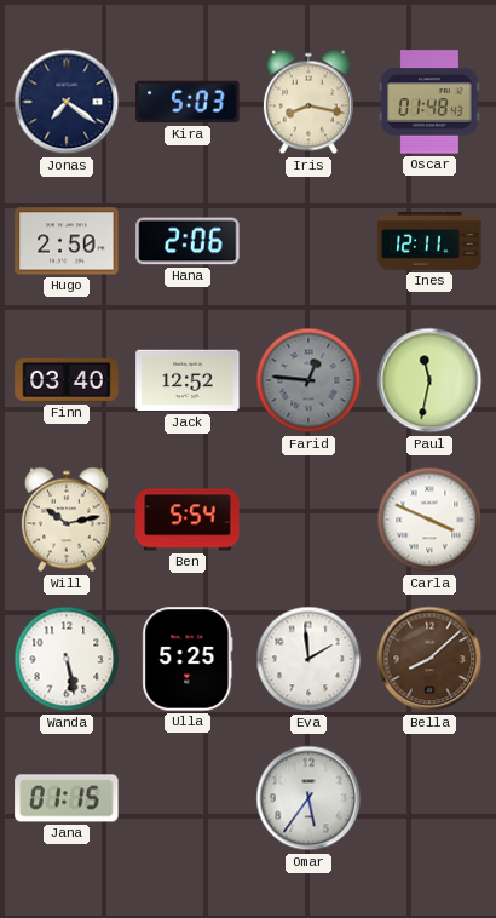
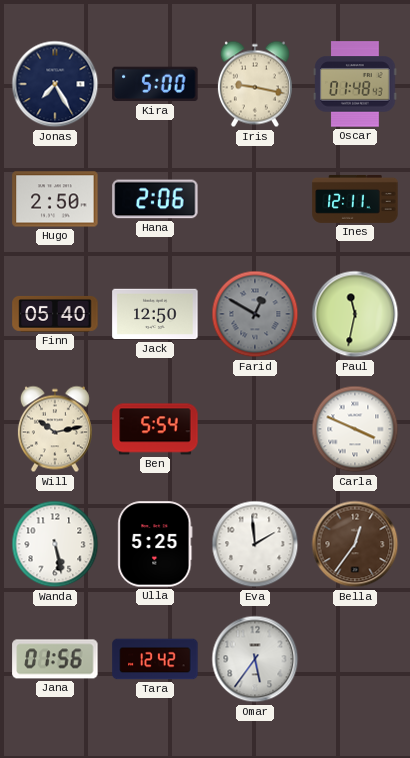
Jonas: 7:21 -> 7:25 (55, 84)
Kira: 5:03 -> 5:00 (155, 84)
Iris: 8:17 -> 9:17 (255, 84)
Finn: 03:40 -> 05:40 (55, 314)
Jack: 12:52 -> 12:50 (155, 314)
Farid: 12:46 -> 12:50 (255, 314)
Bella: 8:08 -> 12:36 (355, 544)
Jana: 01:15 -> 01:56 (55, 659)
Tara: none -> 12:42 (155, 659)
